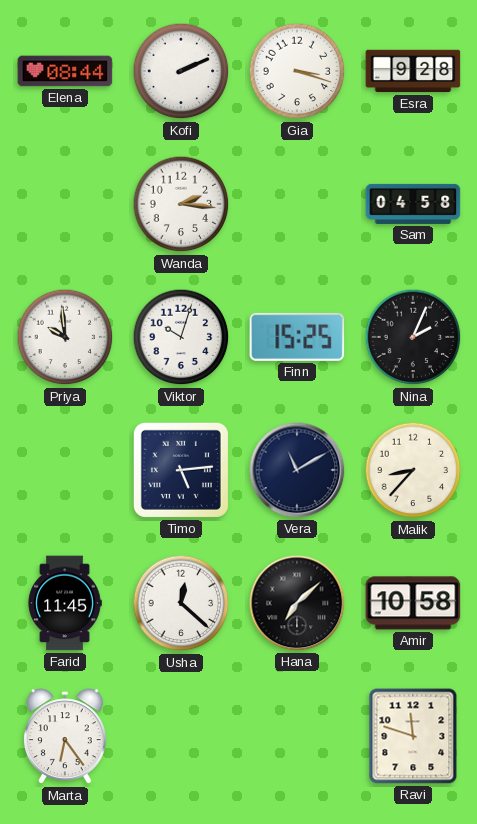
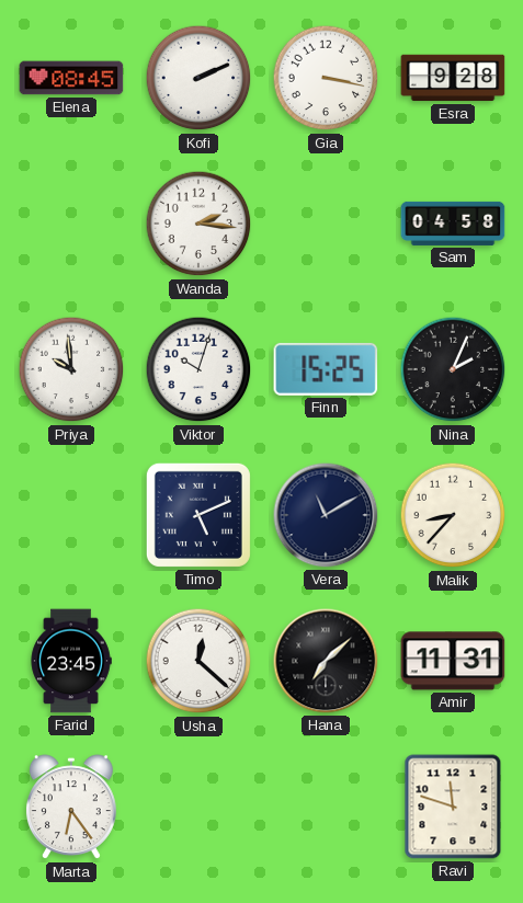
Elena: 08:44 -> 08:45 (71, 78)
Gia: 3:18 -> 3:17 (326, 78)
Timo: 5:14 -> 5:11 (198, 515)
Farid: 11:45 -> 23:45 (71, 661)
Amir: 10:58 -> 11:31 (453, 661)
